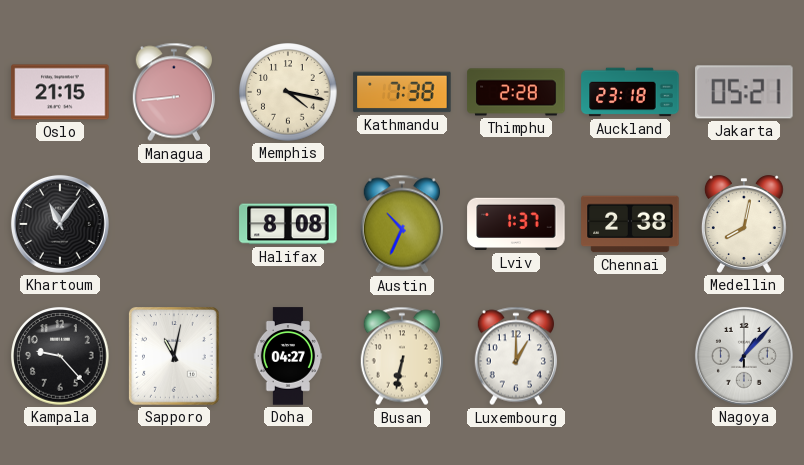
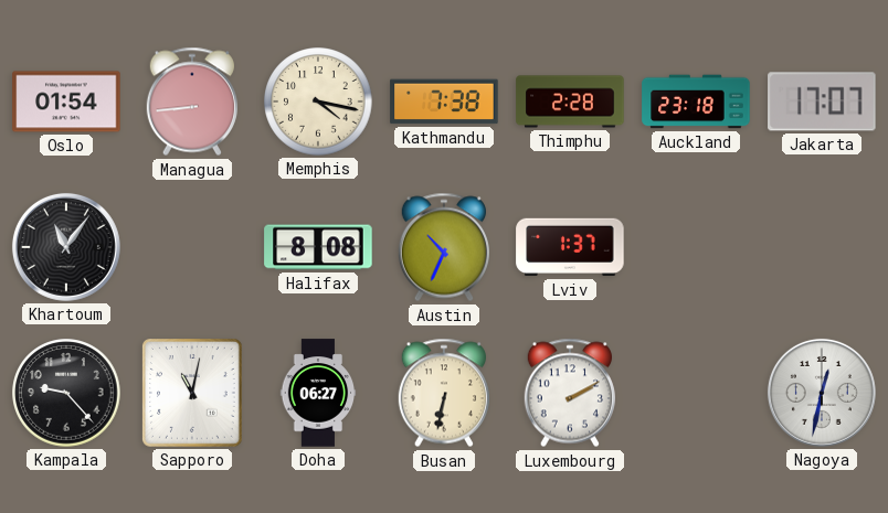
Oslo: 21:15 -> 01:54 (66, 101)
Jakarta: 05:21 -> 17:07 (822, 101)
Chennai: 2:38 -> none (630, 224)
Medellin: 8:02 -> none (744, 224)
Doha: 04:27 -> 06:27 (318, 393)
Luxembourg: 1:00 -> 2:10 (569, 393)
Nagoya: 1:07 -> 12:32 (822, 393)
